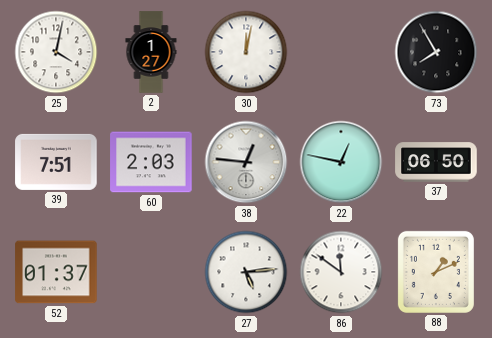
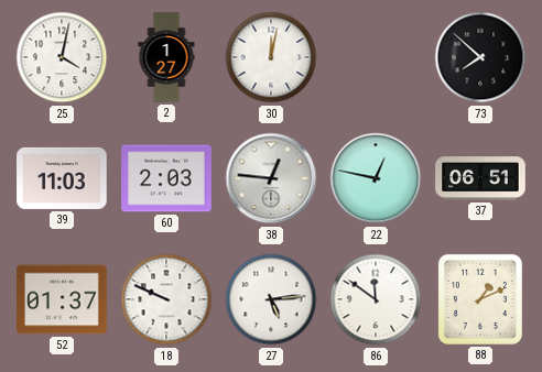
73: 7:55 -> 7:52 (480, 57)
39: 7:51 -> 11:03 (62, 178)
37: 06:50 -> 06:51 (480, 178)
18: none -> 9:49 (166, 299)
